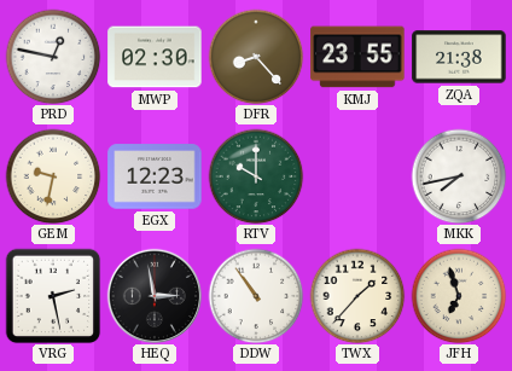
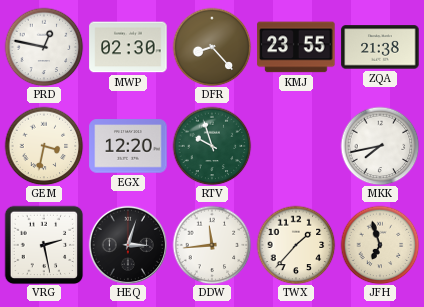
GEM: 9:32 -> 3:32 (44, 146)
EGX: 12:23 -> 12:20 (128, 146)
RTV: 10:00 -> 9:57 (212, 146)
HEQ: 2:58 -> 3:03 (127, 244)
DDW: 10:54 -> 11:44 (212, 245)
